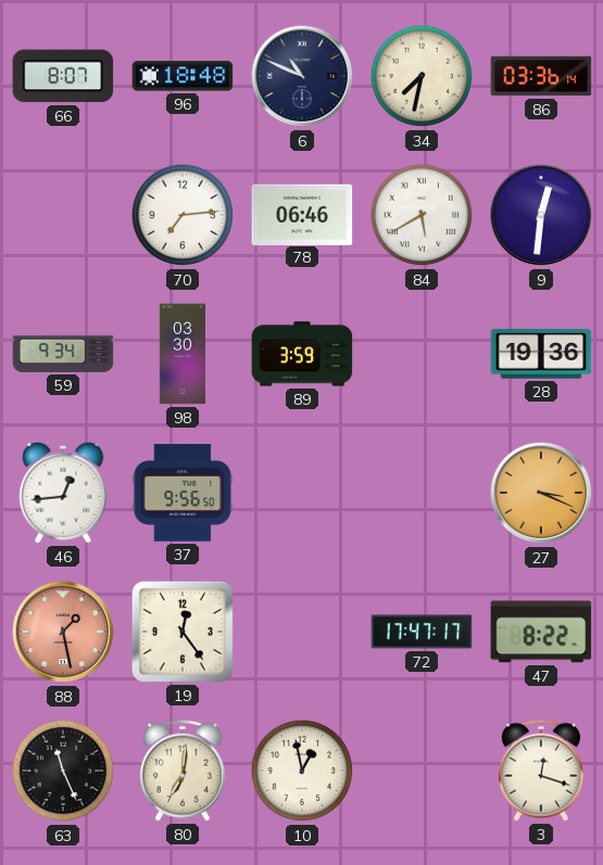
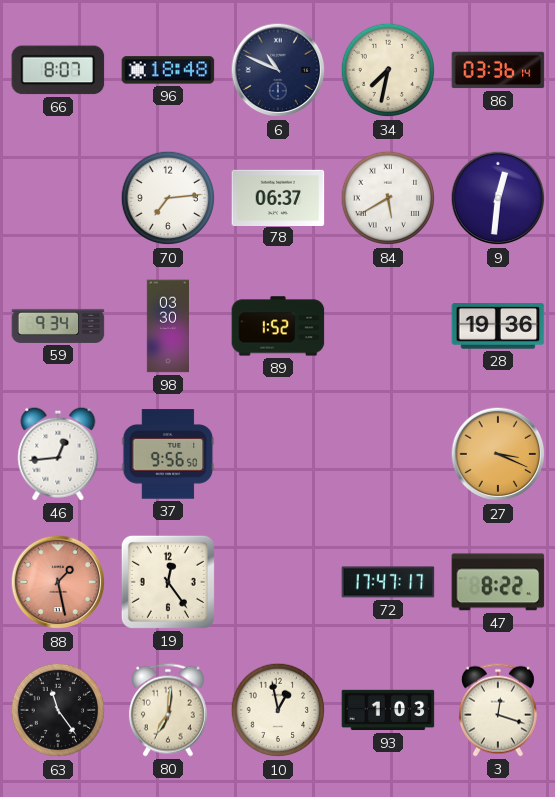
78: 06:46 -> 06:37 (278, 197)
89: 3:59 -> 1:52 (278, 326)
63: 11:26 -> 11:24 (58, 710)
93: none -> 1:03 (388, 710)
